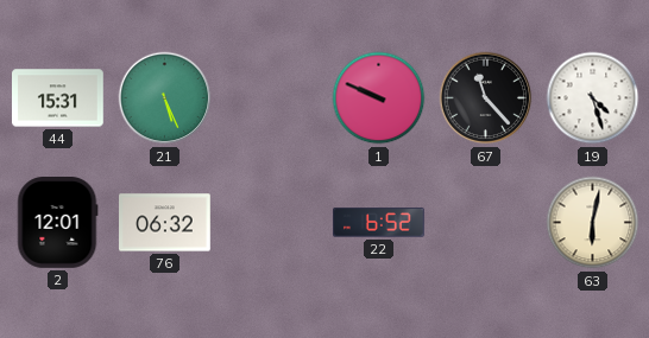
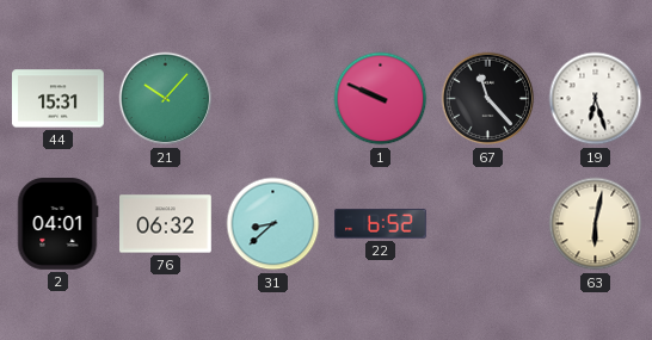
21: 5:26 -> 10:07 (166, 99)
19: 4:27 -> 6:27 (596, 99)
2: 12:01 -> 04:01 (57, 224)
31: none -> 8:38 (273, 224)
